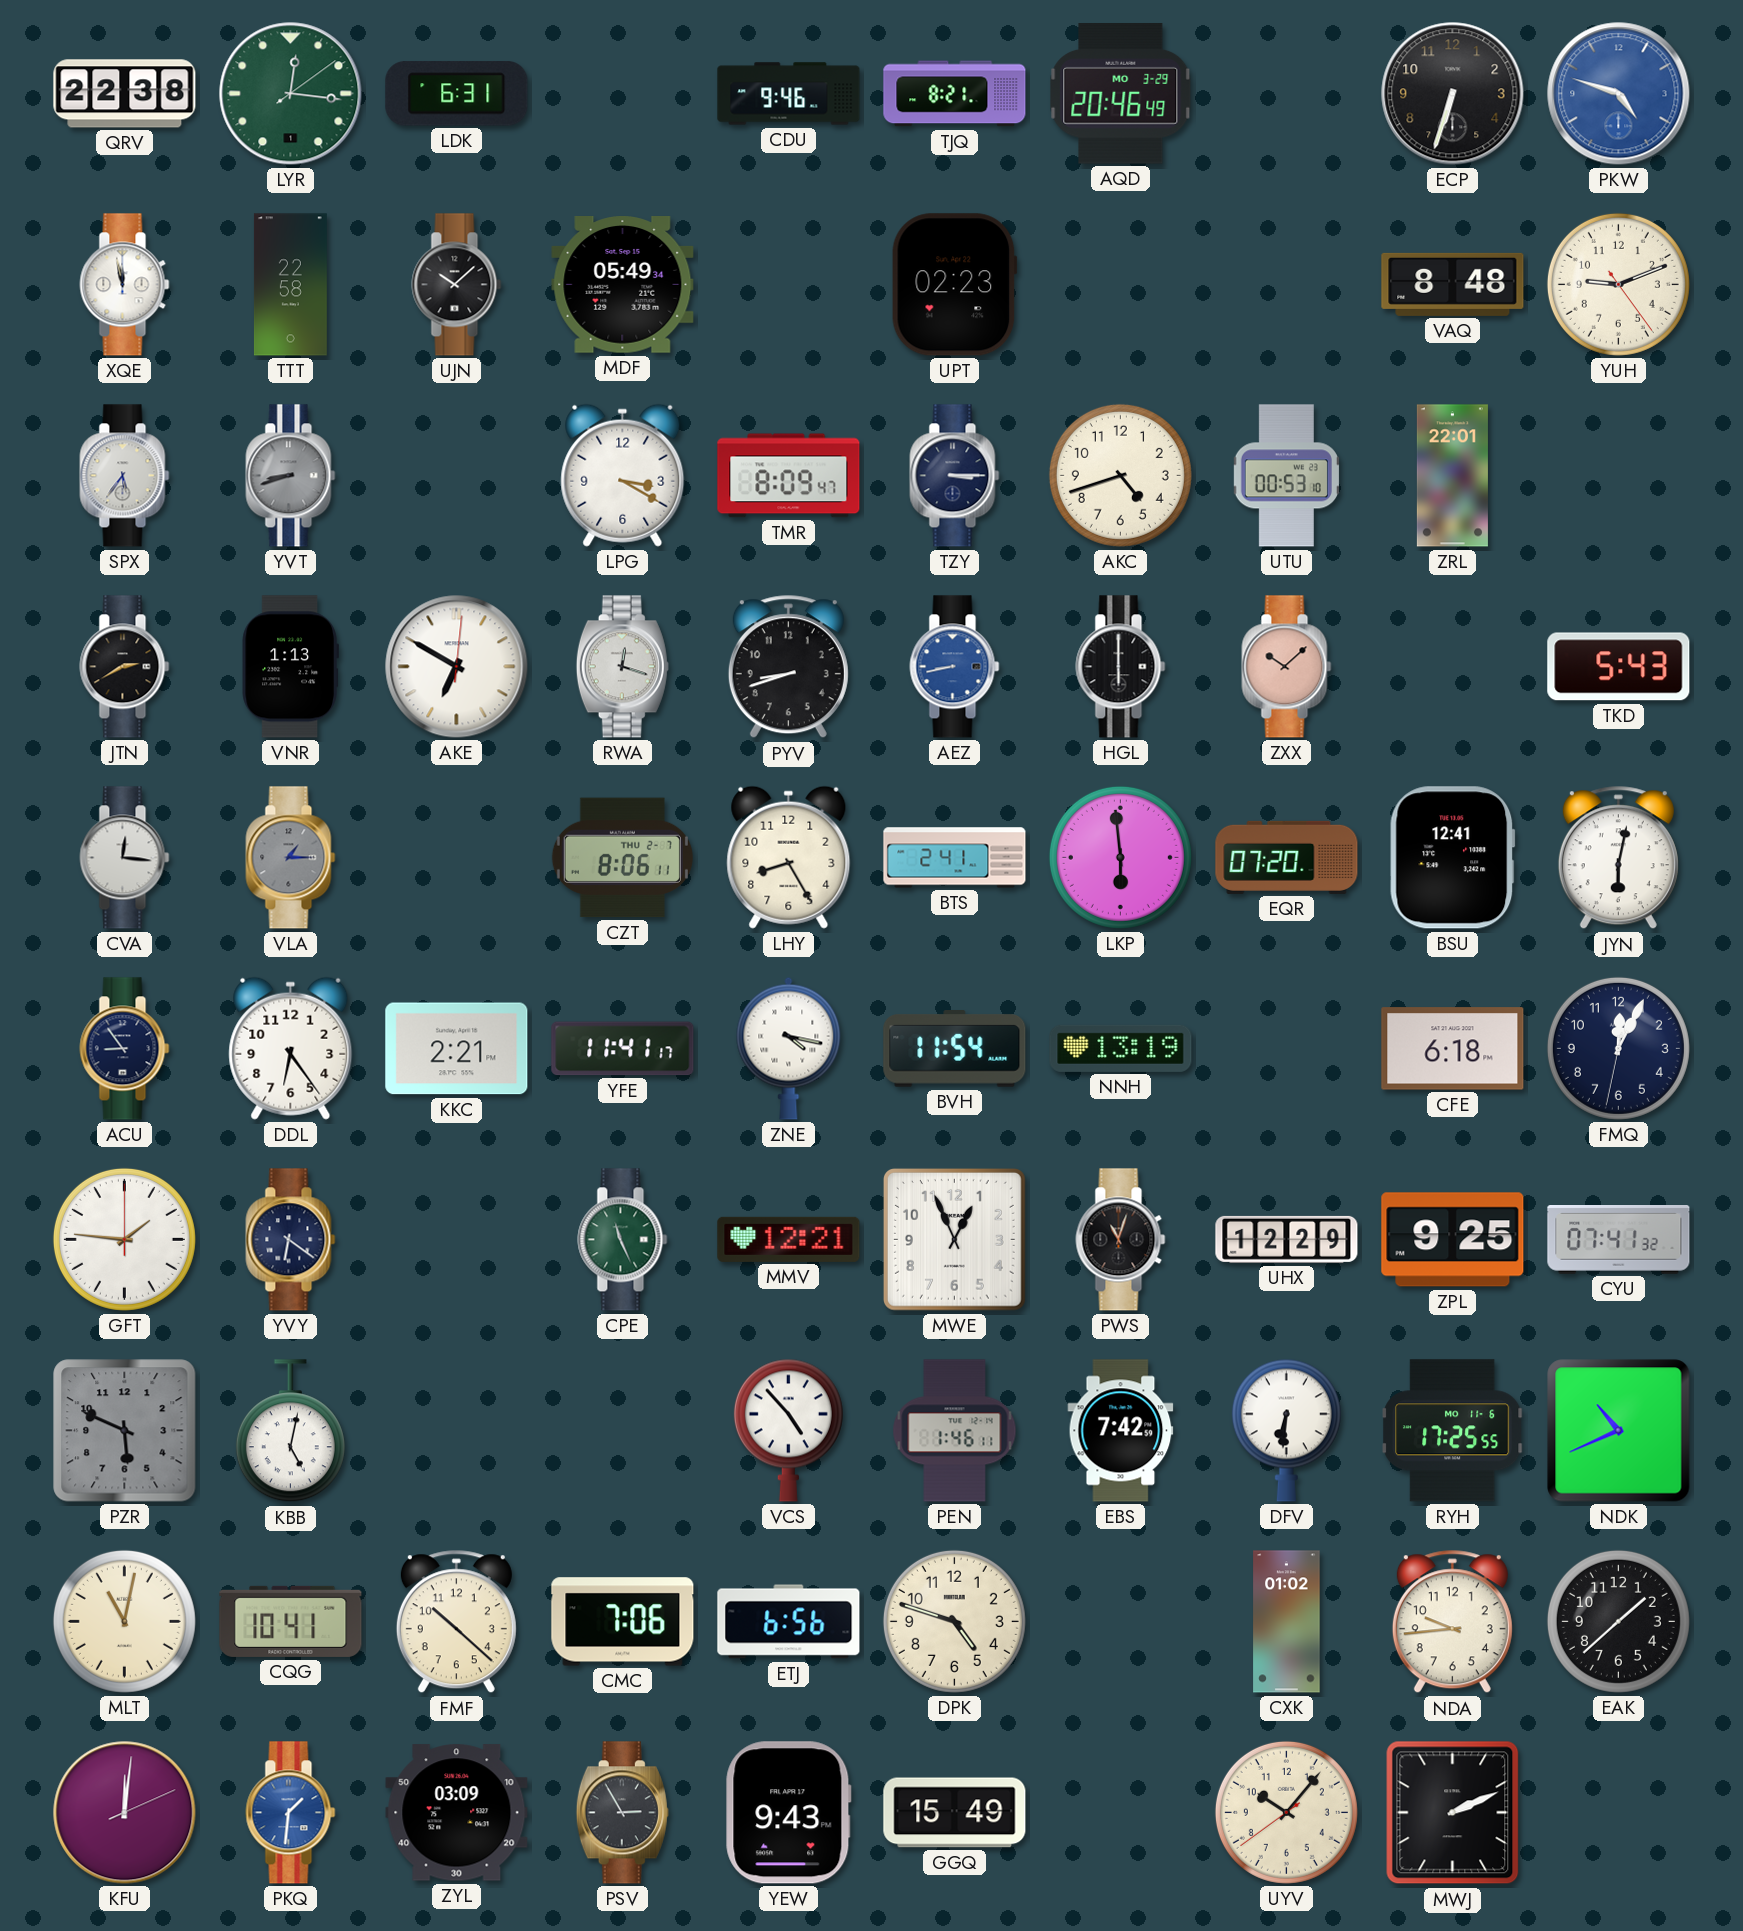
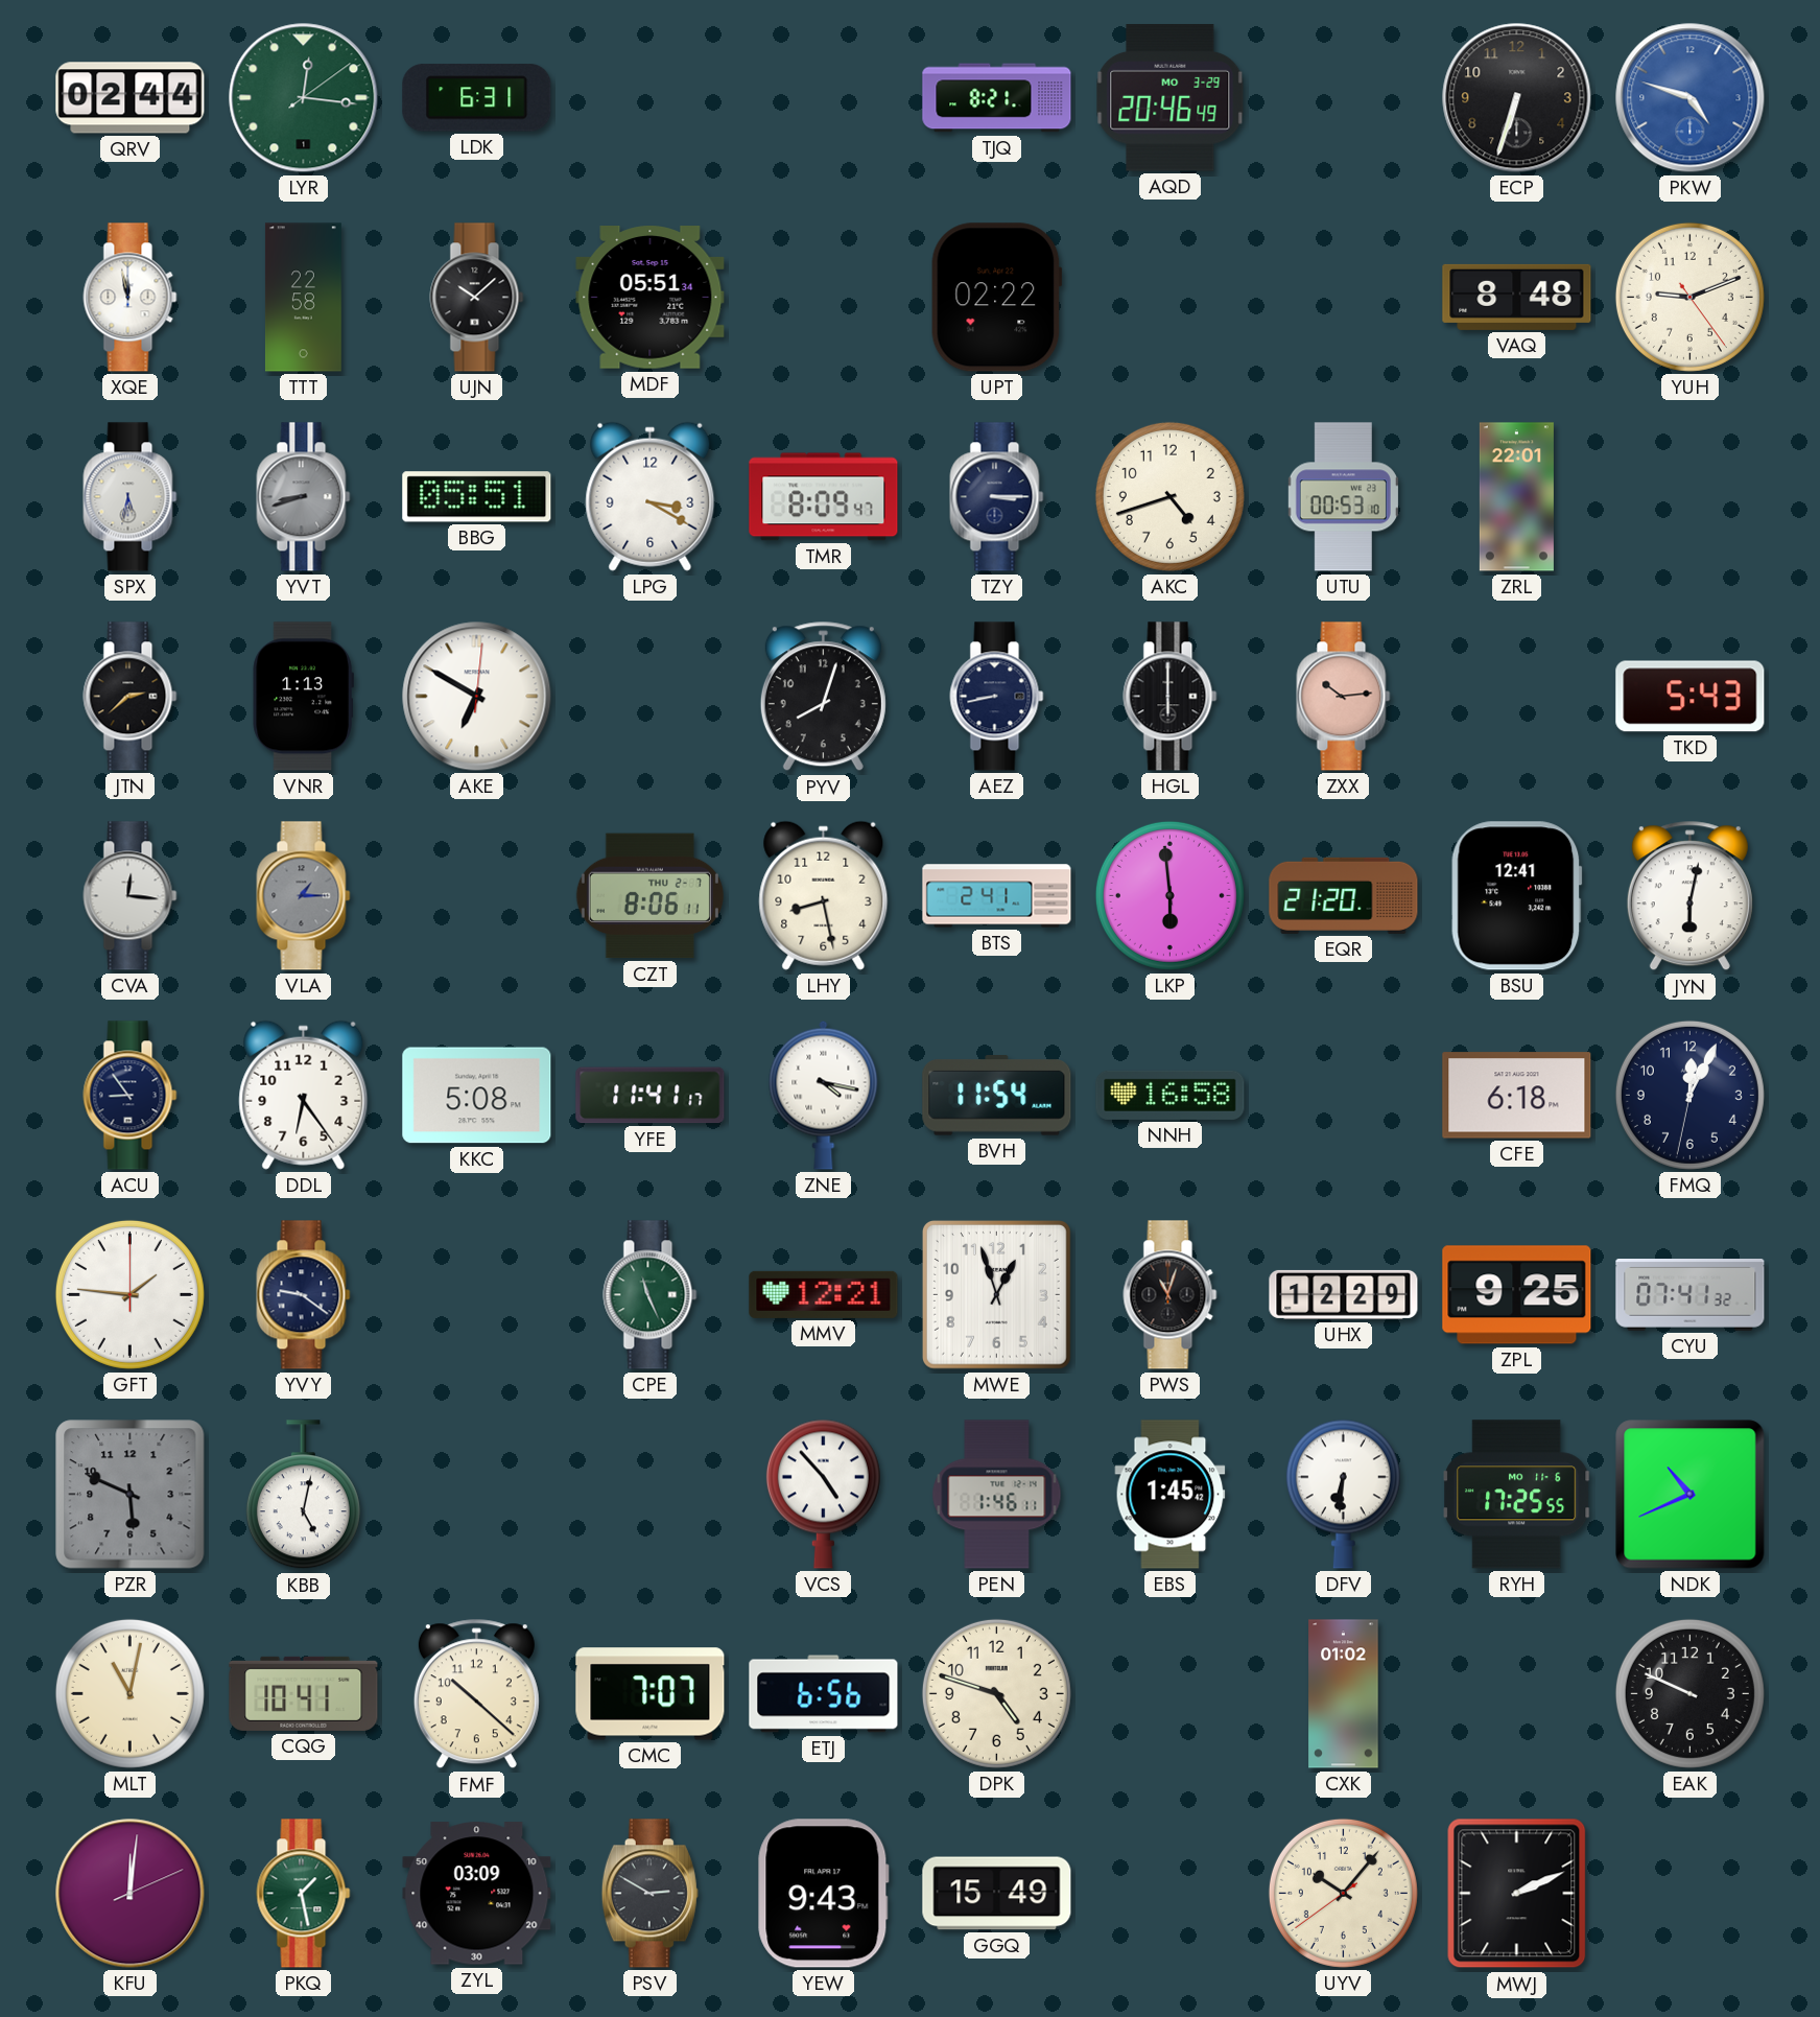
QRV: 22:38 -> 02:44 (131, 98)
CDU: 9:46 -> none (789, 94)
MDF: 05:49 -> 05:51 (651, 298)
UPT: 02:23 -> 02:22 (996, 298)
SPX: 5:36 -> 5:32 (131, 497)
BBG: none -> 05:51 (477, 497)
JTN: 2:40 -> 2:38 (131, 697)
RWA: 12:18 -> none (622, 667)
PYV: 8:42 -> 8:03 (823, 697)
AEZ dial: blue -> navy (997, 697)
ZXX: 10:08 -> 10:14 (1344, 697)
LHY: 8:25 -> 8:28 (824, 895)
EQR: 07:20 -> 21:20 (1344, 895)
KKC: 2:21 -> 5:08 (477, 1096)
NNH: 13:19 -> 16:58 (1171, 1095)
YVY: 6:21 -> 9:21 (304, 1295)
MWE: 12:56 -> 12:57 (996, 1294)
EBS: 7:42 -> 1:45 (1171, 1495)
CMC: 7:06 -> 7:07 (651, 1694)
NDA: 9:44 -> none (1452, 1622)
EAK: 1:38 -> 9:49 (1689, 1693)
PKQ: 1:31 -> 1:28 (304, 1894)
PKQ dial: blue -> green (304, 1894)
PSV: 2:55 -> 2:50 (649, 1894)
